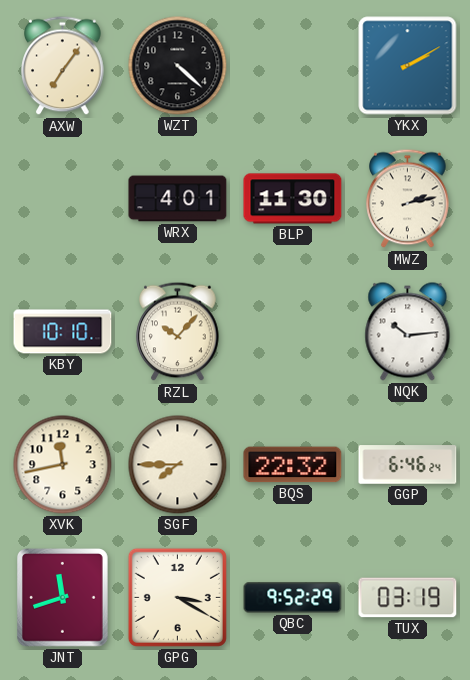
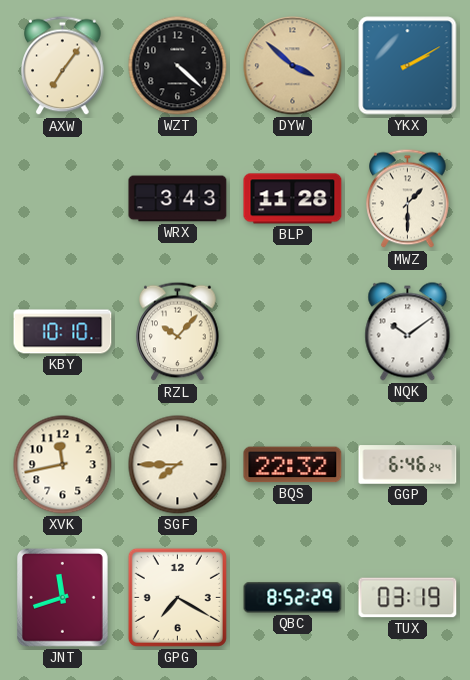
DYW: none -> 3:52 (293, 66)
WRX: 4:01 -> 3:43 (178, 199)
BLP: 11:30 -> 11:28 (293, 199)
MWZ: 2:13 -> 1:30 (408, 199)
NQK: 10:14 -> 10:09 (408, 332)
GPG: 3:20 -> 7:20 (177, 597)
QBC: 9:52 -> 8:52 (293, 598)
